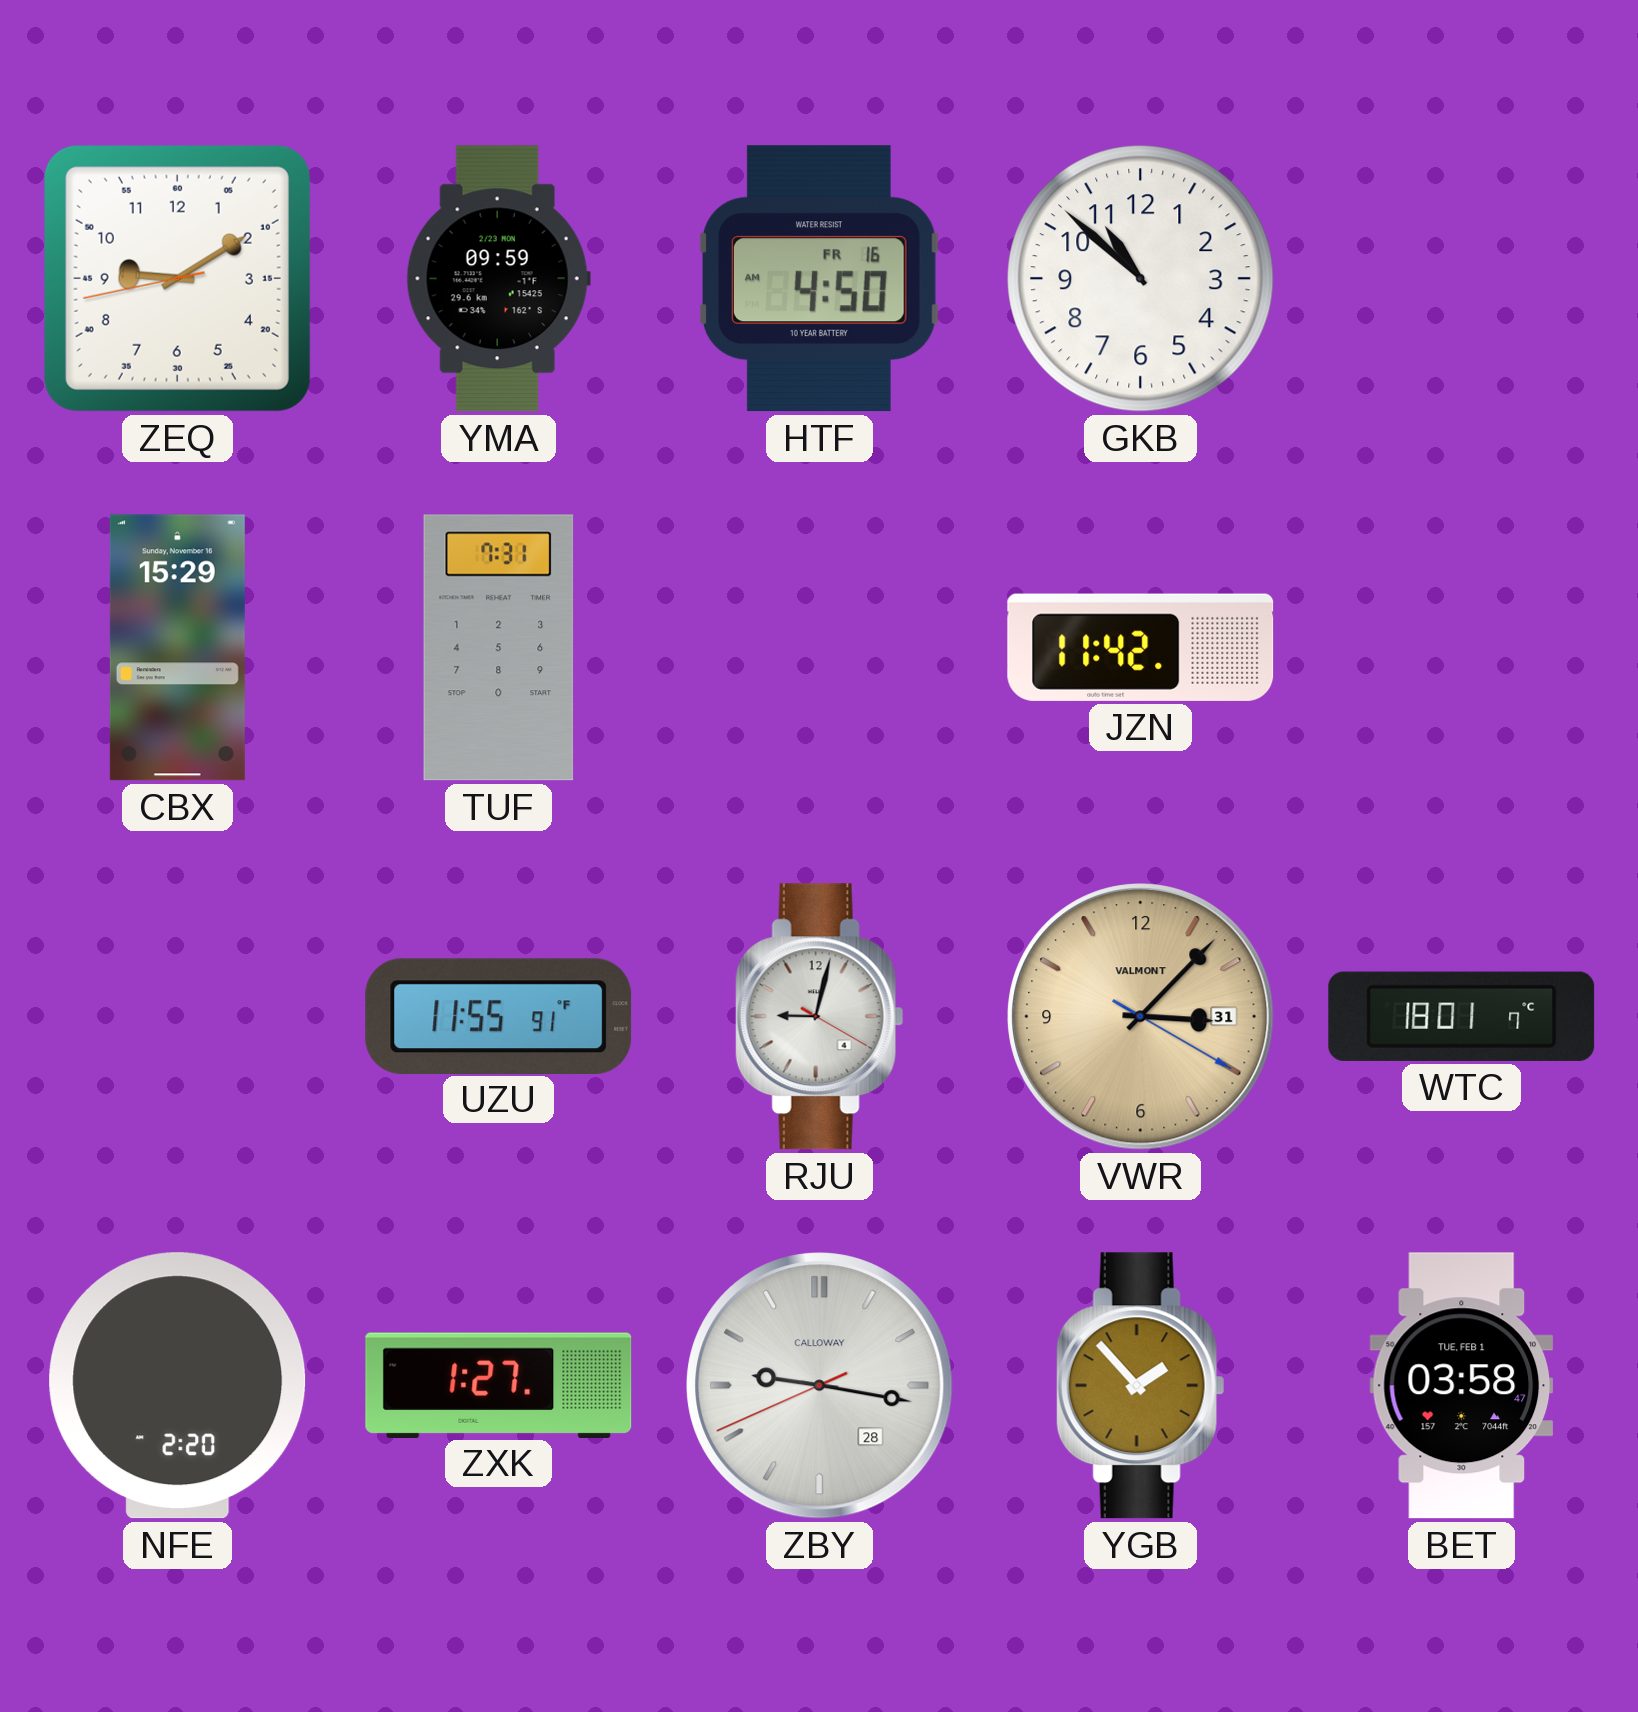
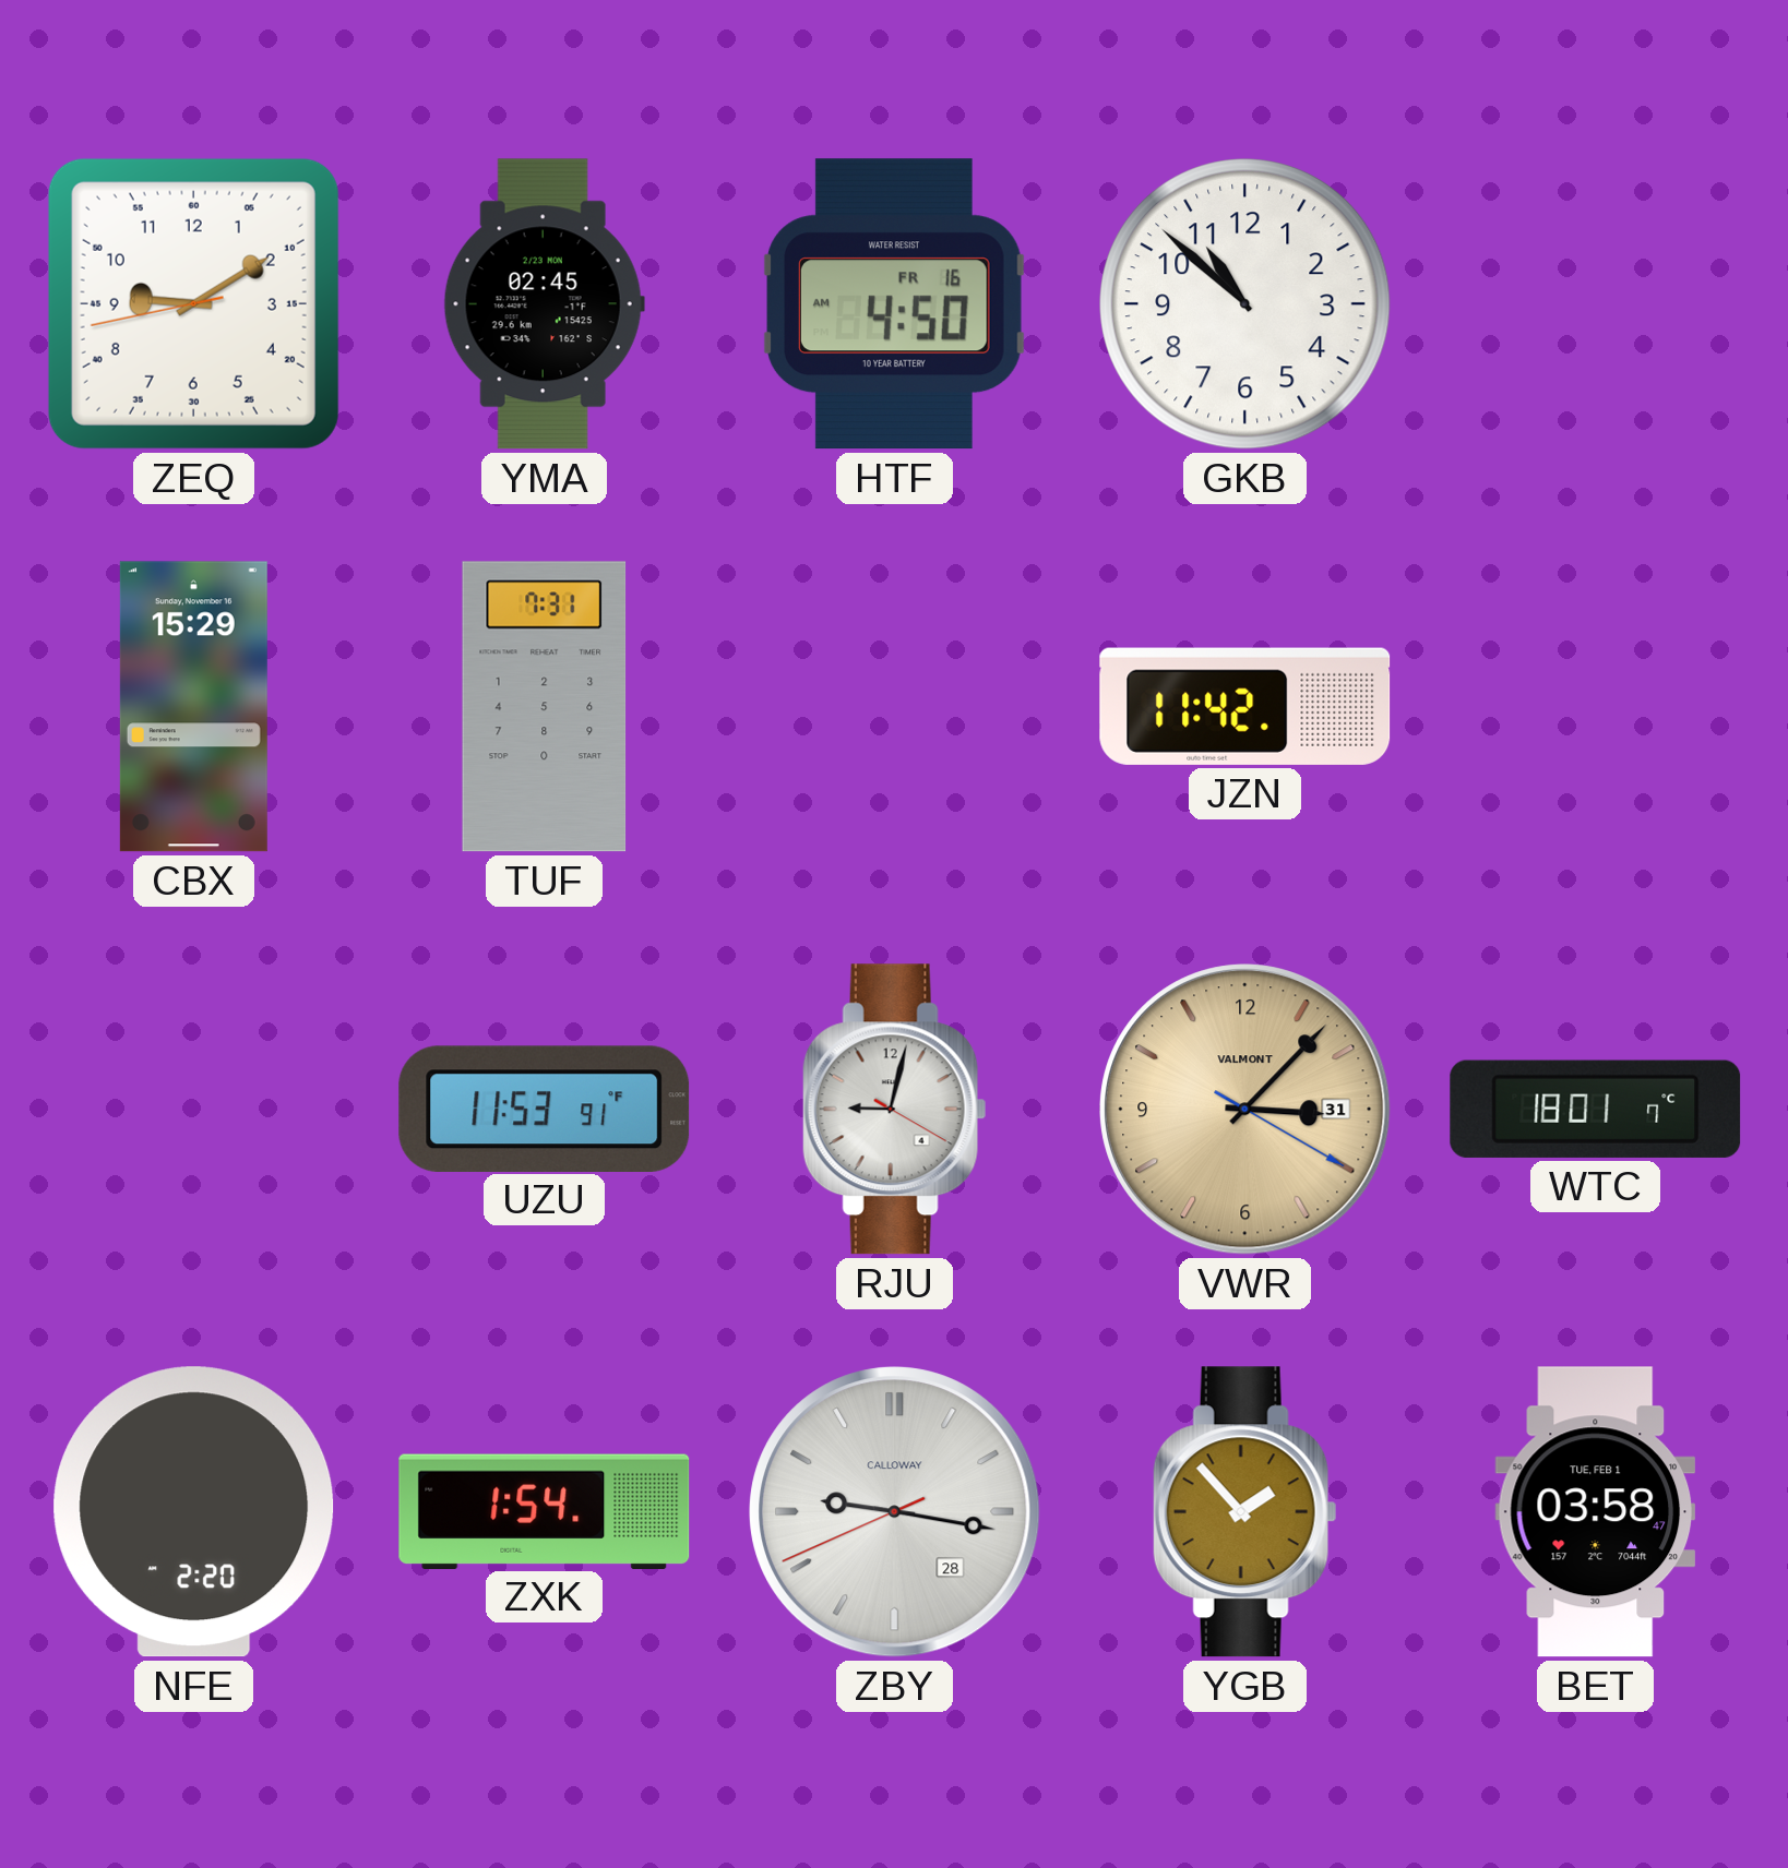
YMA: 09:59 -> 02:45 (544, 304)
UZU: 11:55 -> 11:53 (545, 1109)
ZXK: 1:27 -> 1:54 (545, 1511)
